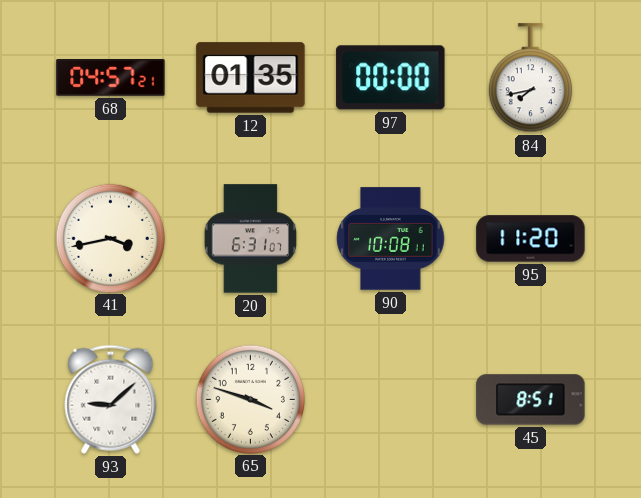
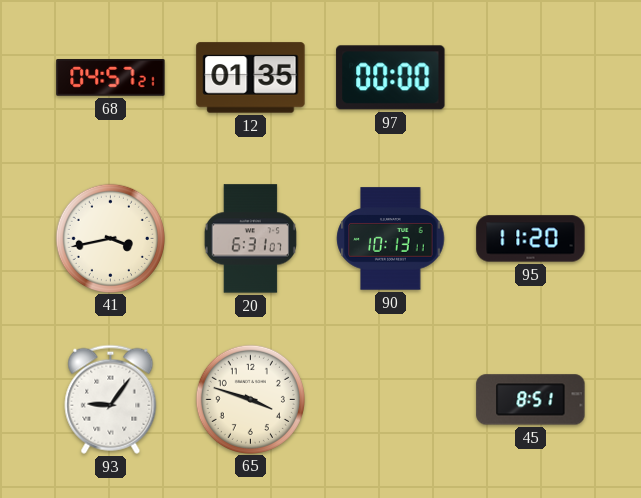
84: 7:43 -> none (530, 78)
90: 10:08 -> 10:13 (391, 239)
93: 9:08 -> 9:06 (111, 399)
